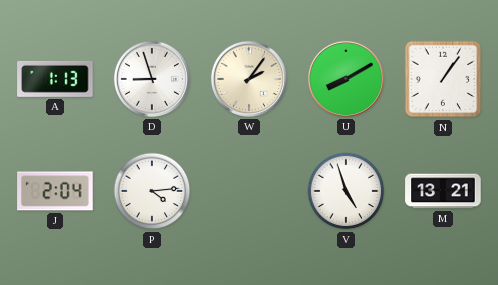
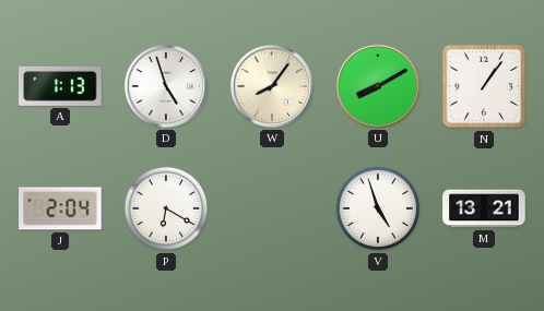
D: 8:57 -> 4:57 (166, 86)
W: 2:06 -> 8:06 (272, 86)
P: 4:14 -> 6:20 (166, 208)
